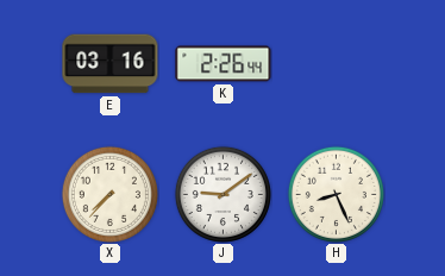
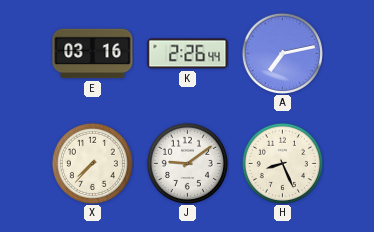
A: none -> 7:13 (282, 53)
